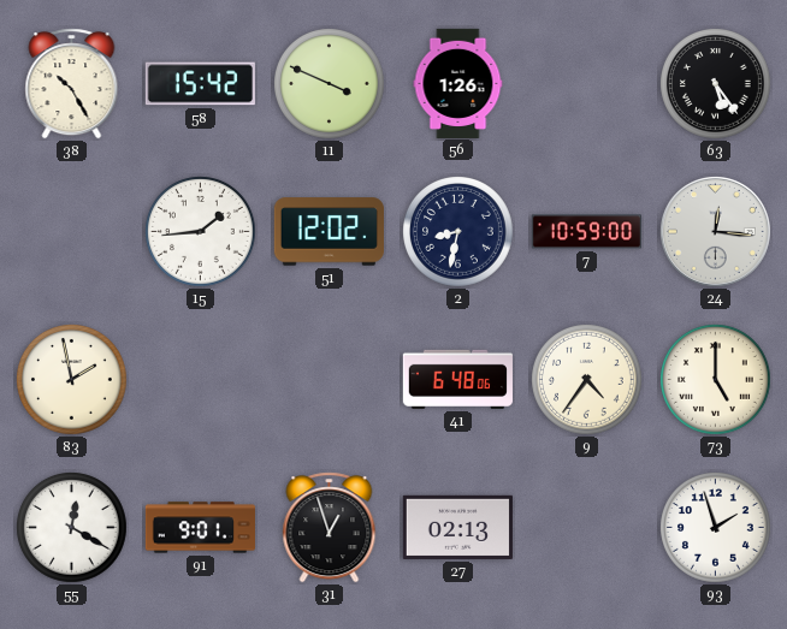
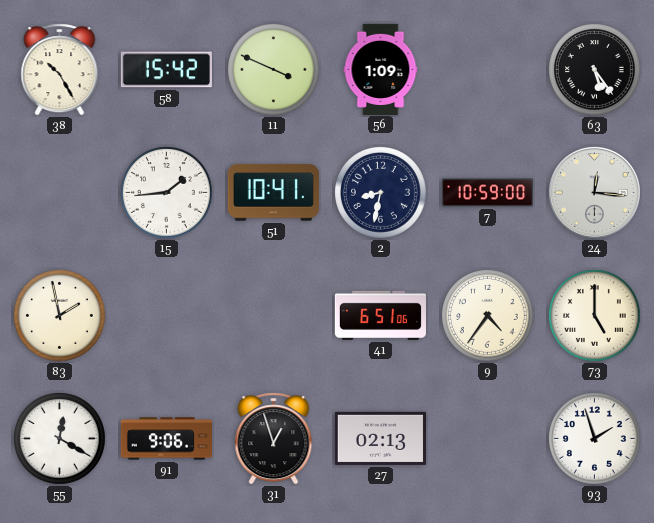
56: 1:26 -> 1:09 (381, 69)
51: 12:02 -> 10:41 (273, 193)
41: 6:48 -> 6:51 (380, 315)
91: 9:01 -> 9:06 (166, 439)
